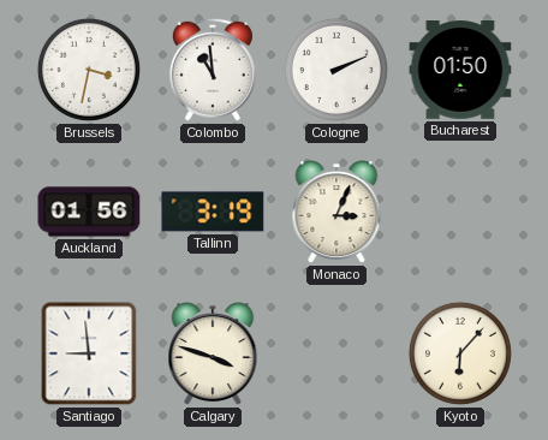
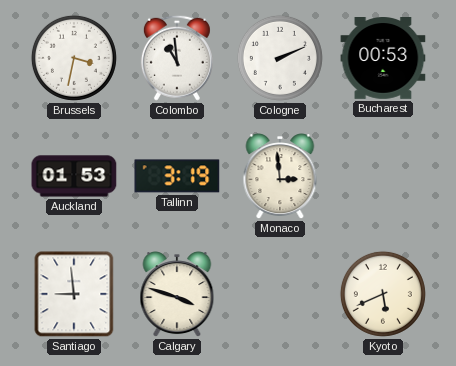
Bucharest: 01:50 -> 00:53 (383, 59)
Auckland: 01:56 -> 01:53 (74, 176)
Monaco: 3:04 -> 2:59 (280, 177)
Kyoto: 6:07 -> 5:41 (383, 294)
